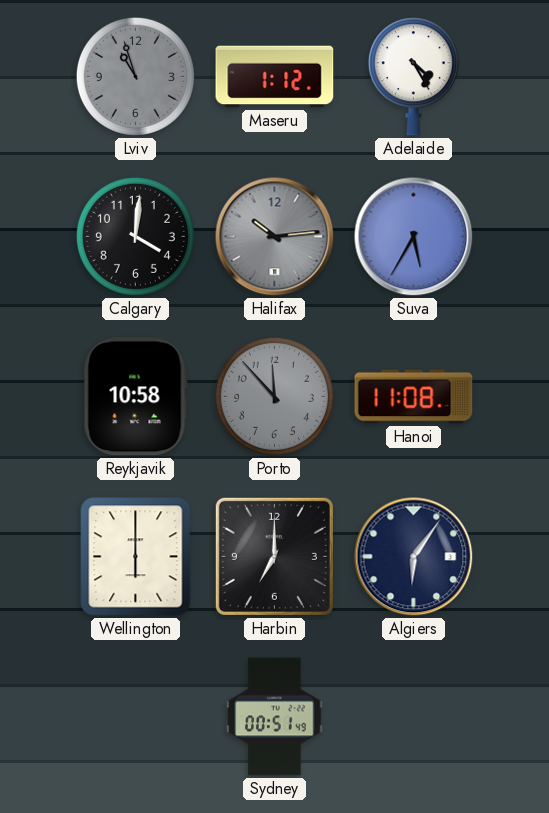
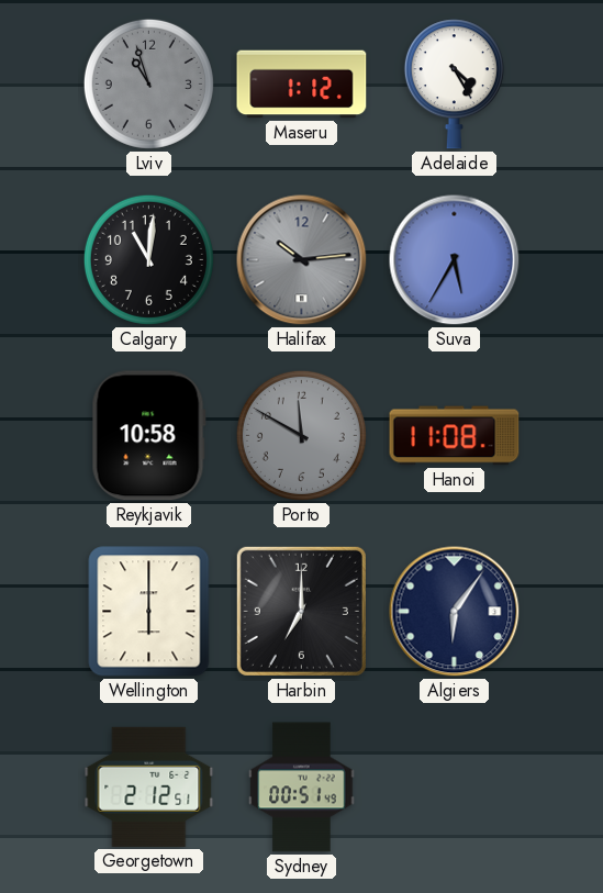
Calgary: 4:01 -> 11:01 (148, 259)
Porto: 11:53 -> 11:50 (301, 435)
Georgetown: none -> 2:12 (149, 786)
